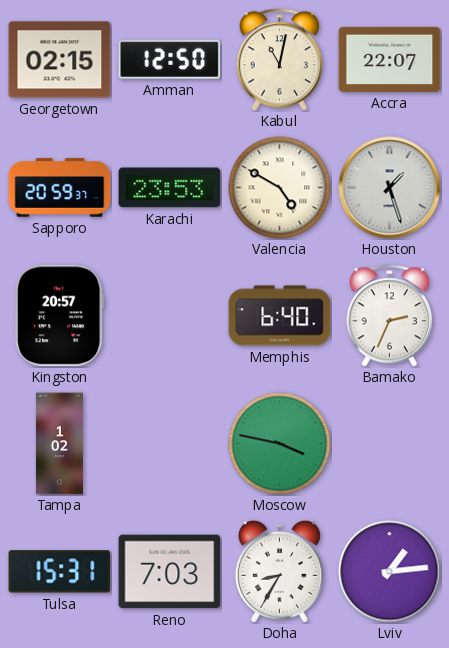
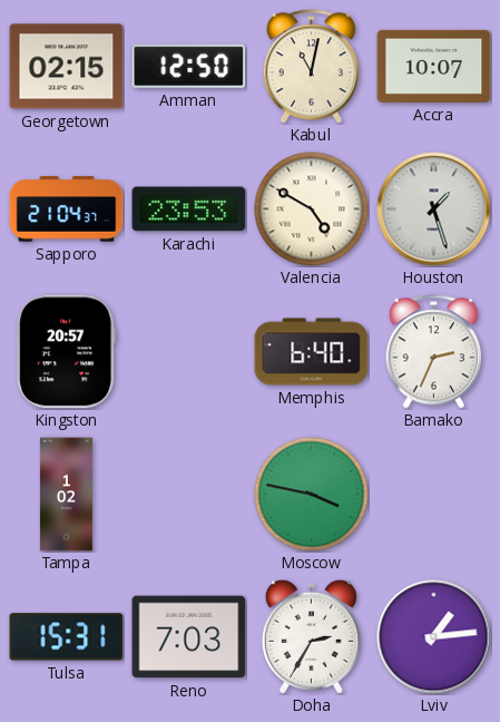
Accra: 22:07 -> 10:07 (434, 66)
Sapporo: 20:59 -> 21:04 (67, 209)
Doha: 8:35 -> 2:35 (311, 636)
